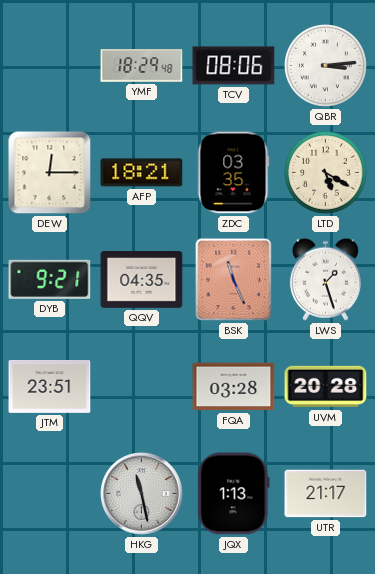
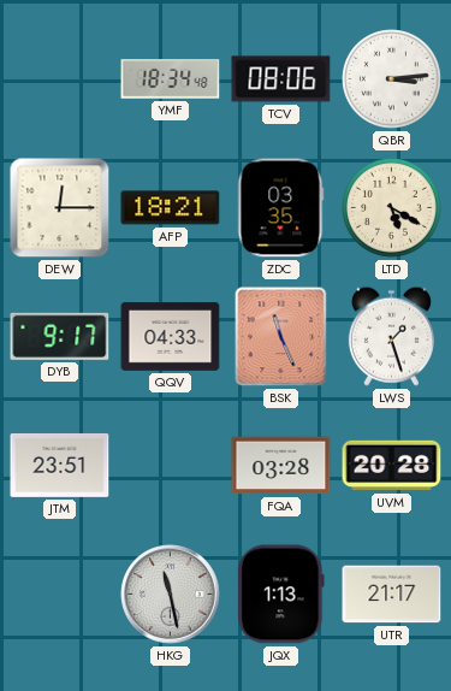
YMF: 18:29 -> 18:34 (171, 79)
DYB: 9:21 -> 9:17 (60, 336)
QQV: 04:35 -> 04:33 (171, 337)
